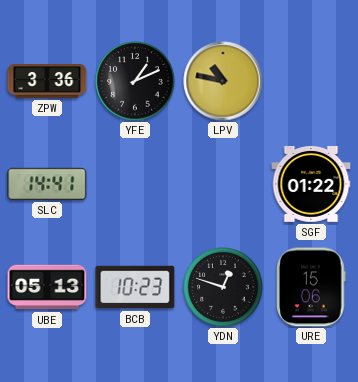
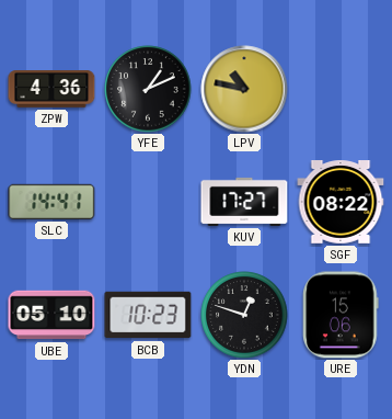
ZPW: 3:36 -> 4:36 (51, 90)
KUV: none -> 17:27 (244, 202)
SGF: 01:22 -> 08:22 (341, 203)
UBE: 05:13 -> 05:10 (51, 315)
